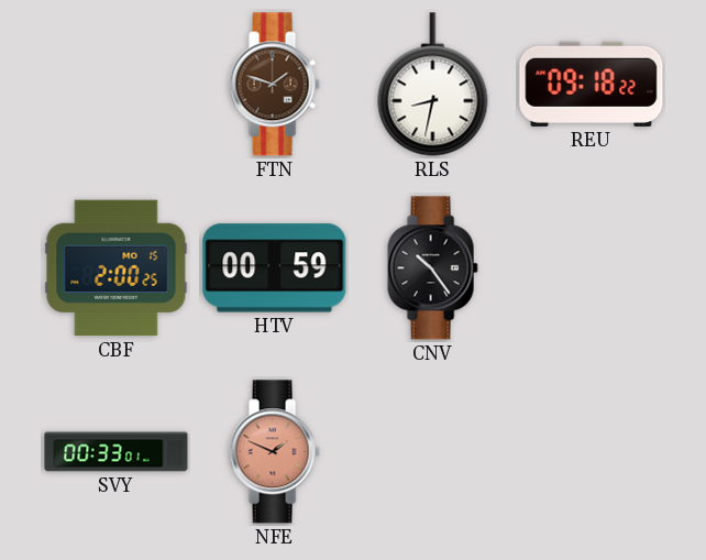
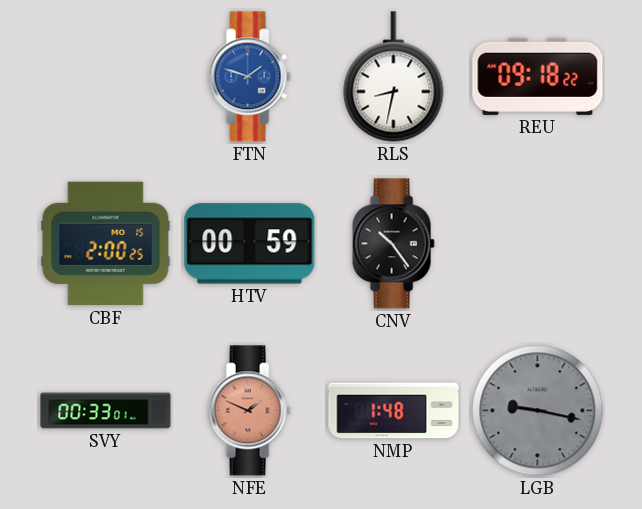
FTN dial: brown -> blue (249, 77)
NMP: none -> 1:48 (394, 411)
LGB: none -> 9:17 (538, 411)
